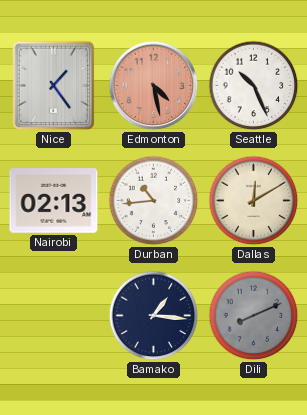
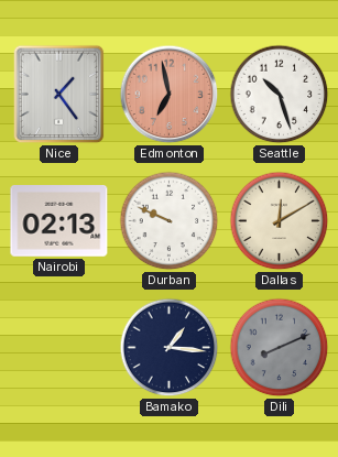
Edmonton: 4:28 -> 6:58 (170, 95)
Seattle: 10:26 -> 10:27 (280, 95)
Durban: 10:44 -> 9:49 (170, 221)
